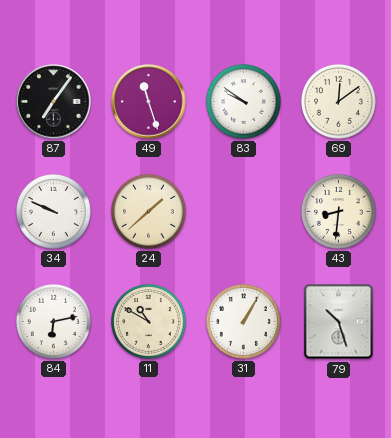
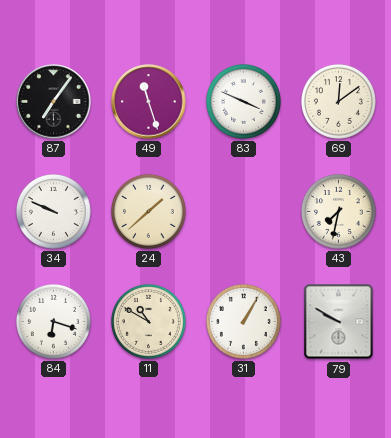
83: 9:51 -> 3:49 (243, 101)
43: 8:31 -> 7:32 (338, 211)
84: 6:13 -> 6:18 (53, 321)
79: 10:27 -> 9:50 (339, 322)
